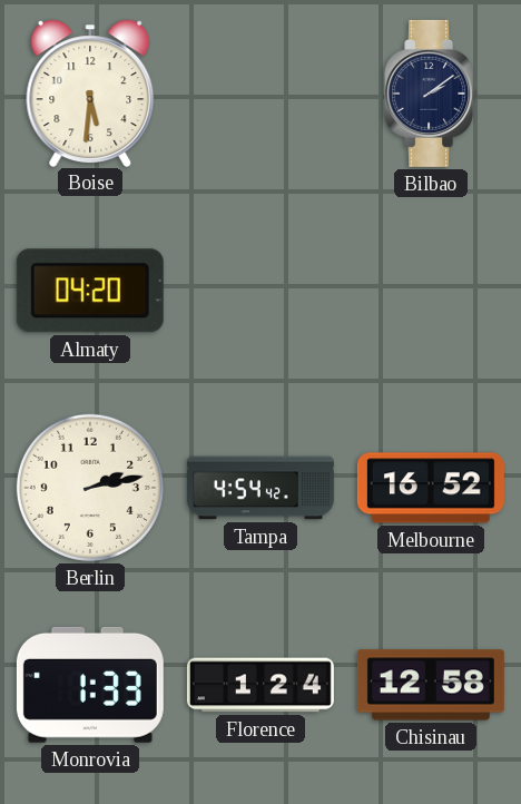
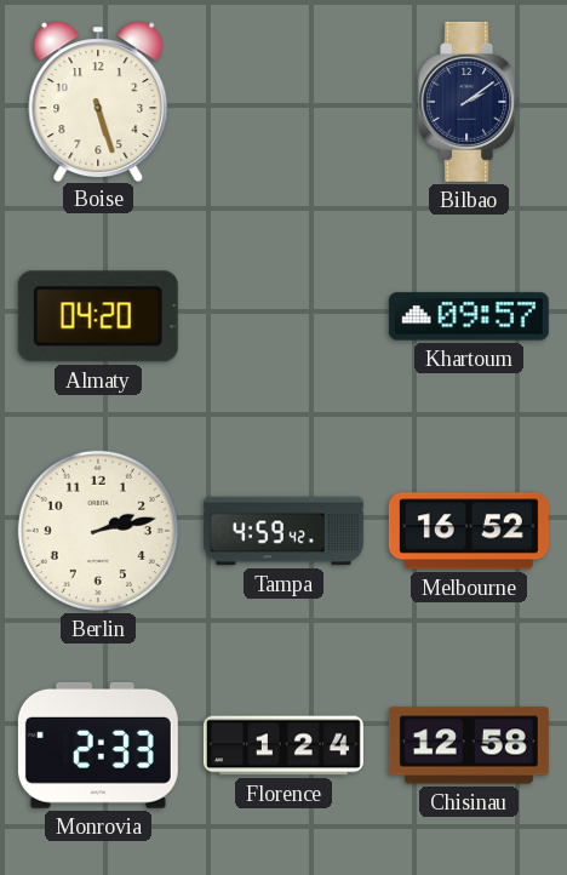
Boise: 5:31 -> 5:27 (98, 101)
Khartoum: none -> 09:57 (469, 316)
Tampa: 4:54 -> 4:59 (283, 531)
Monrovia: 1:33 -> 2:33 (98, 745)
